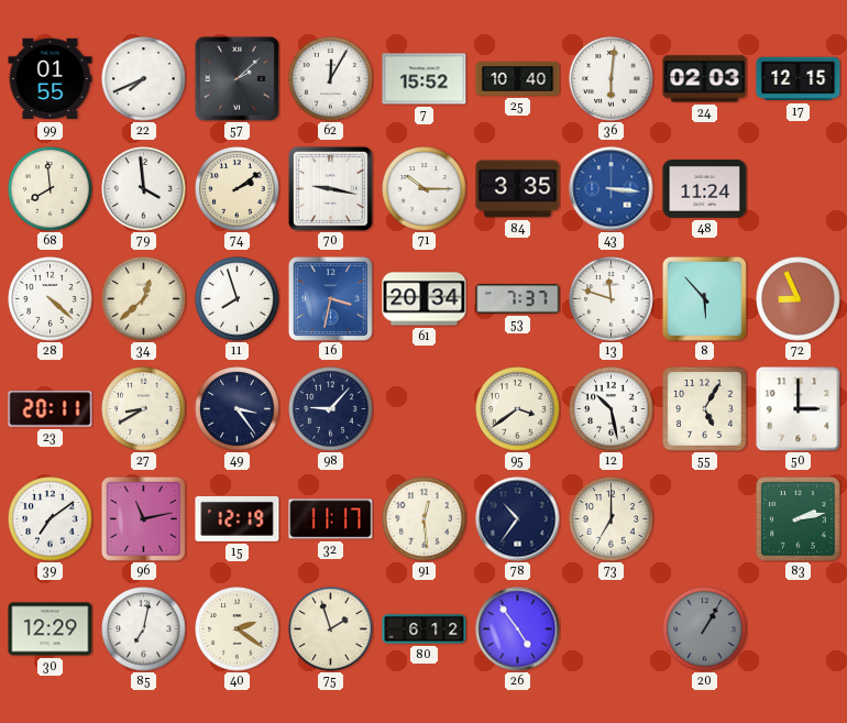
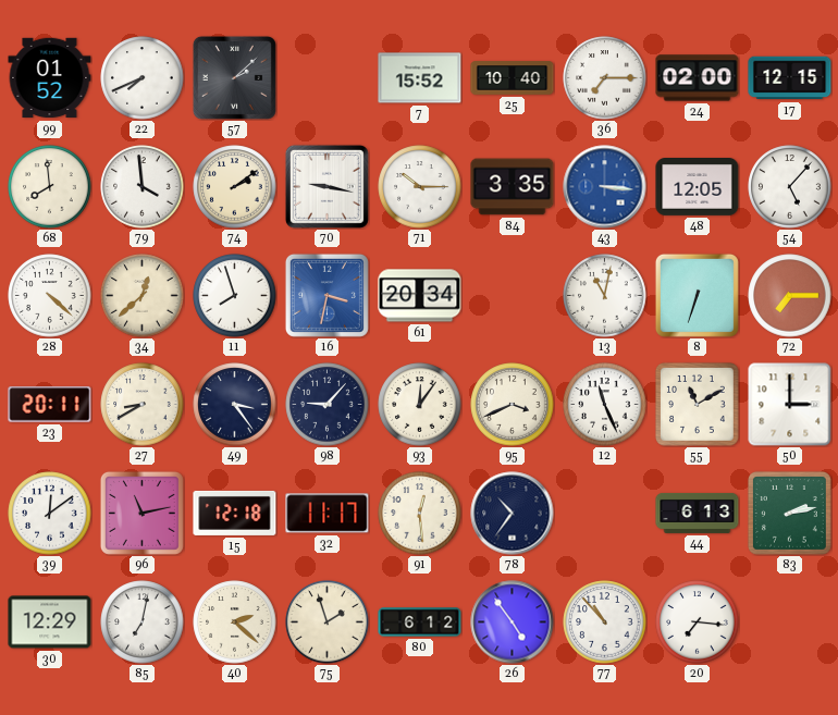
99: 01:55 -> 01:52 (50, 78)
62: 12:05 -> none (331, 79)
36: 6:01 -> 7:15 (605, 78)
24: 02:03 -> 02:00 (698, 78)
48: 11:24 -> 12:05 (698, 187)
54: none -> 5:07 (790, 187)
53: 7:37 -> none (518, 299)
13: 11:48 -> 11:02 (605, 296)
8: 5:53 -> 6:33 (697, 295)
72: 8:56 -> 7:15 (790, 296)
93: none -> 12:06 (420, 405)
95: 3:39 -> 3:41 (513, 405)
12: 10:28 -> 11:26 (605, 405)
55: 5:05 -> 11:10 (698, 405)
39: 7:09 -> 12:09 (50, 514)
15: 12:19 -> 12:18 (235, 513)
73: 7:00 -> none (612, 519)
44: none -> 6:13 (698, 513)
40: 2:21 -> 2:22 (235, 622)
77: none -> 10:53 (605, 622)
20: 1:05 -> 7:16 (698, 622)
20 dial: grey -> white (698, 622)
